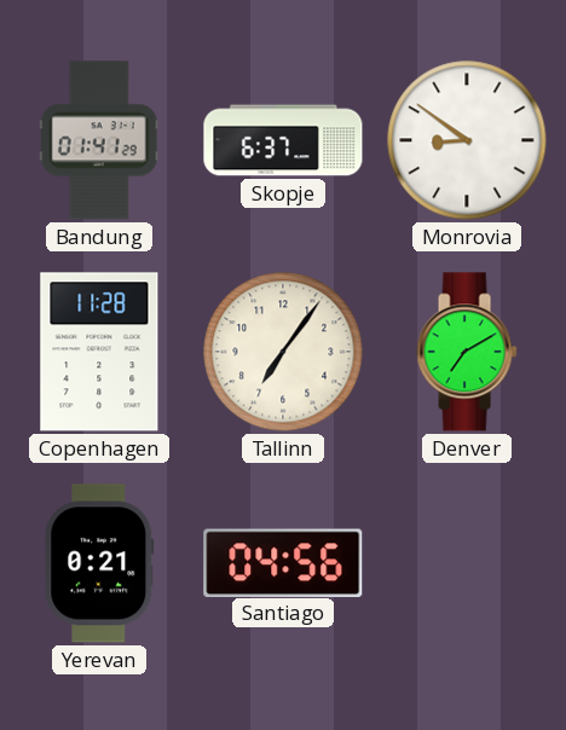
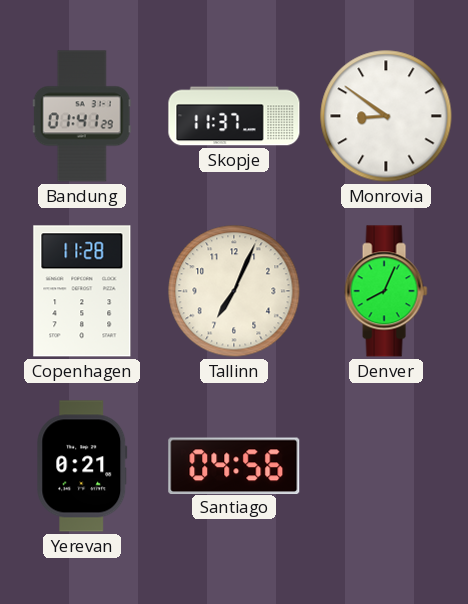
Skopje: 6:37 -> 11:37 (234, 116)
Tallinn: 7:06 -> 7:04 (234, 291)
Denver: 7:10 -> 8:04 (386, 291)
